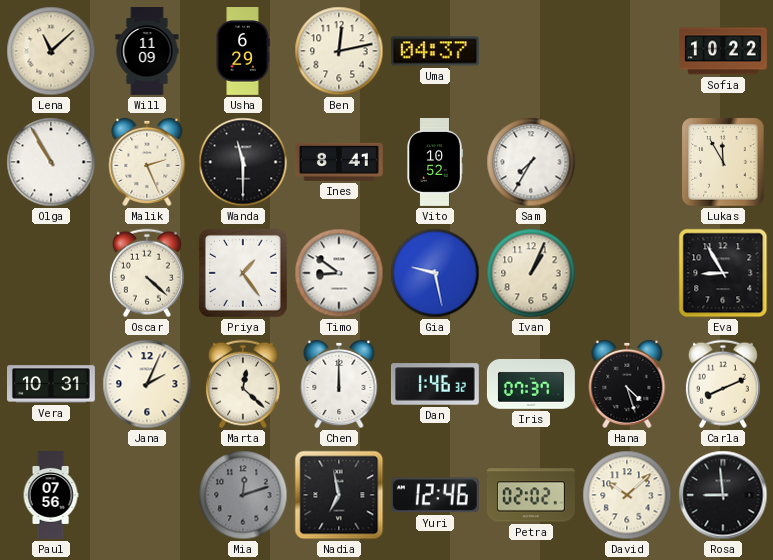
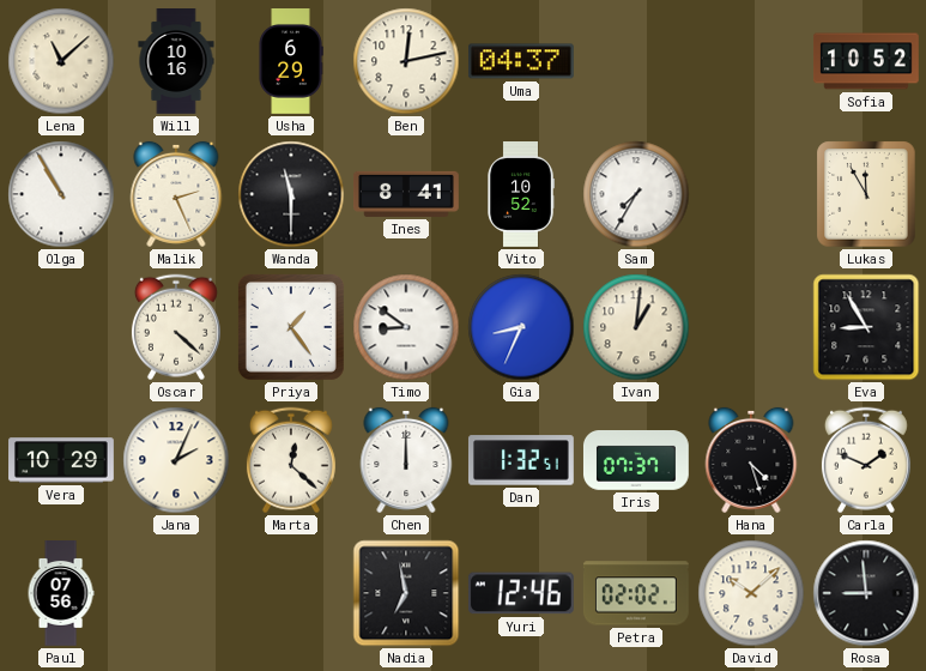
Will: 11:09 -> 10:16 (176, 62)
Sofia: 10:22 -> 10:52 (867, 61)
Gia: 9:28 -> 8:34 (521, 327)
Ivan: 1:04 -> 1:01 (636, 327)
Vera: 10:31 -> 10:29 (62, 460)
Dan: 1:46 -> 1:32 (521, 460)
Carla: 8:11 -> 1:49 (866, 460)
Mia: 12:12 -> none (243, 495)
